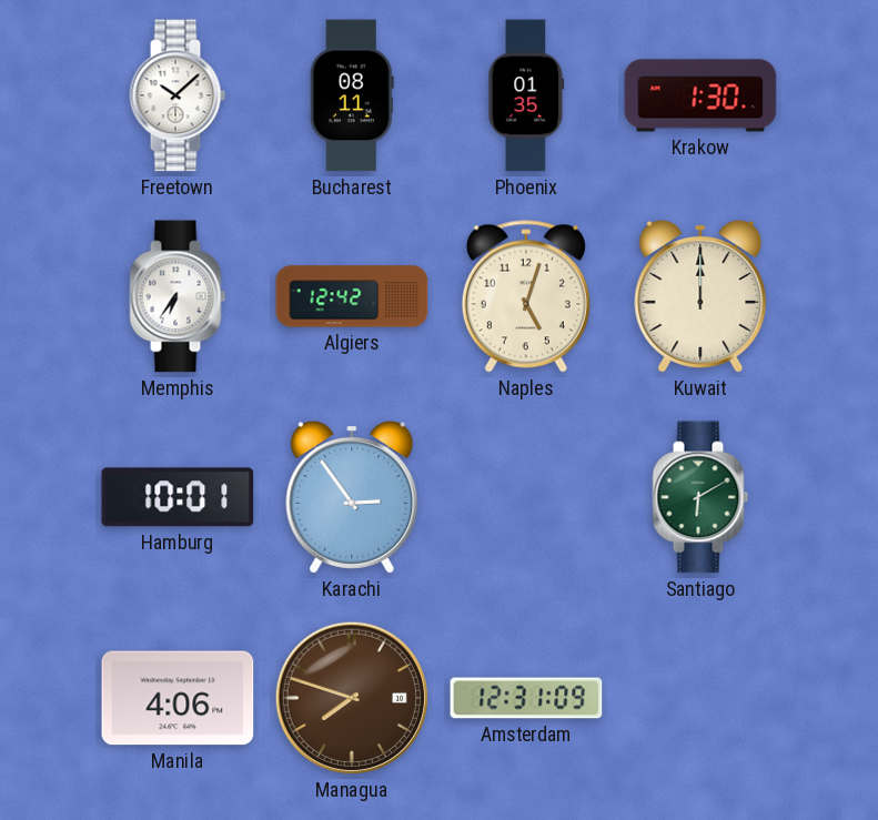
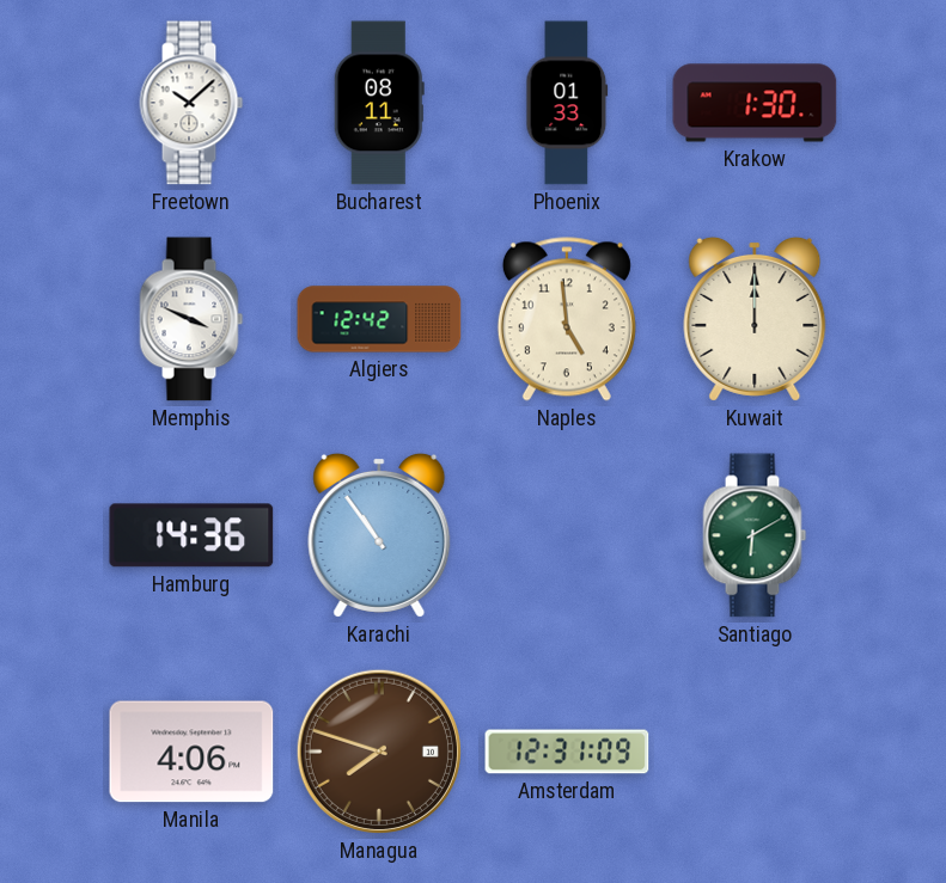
Phoenix: 01:35 -> 01:33 (567, 103)
Memphis: 6:36 -> 3:49 (191, 319)
Naples: 5:03 -> 4:59 (567, 319)
Hamburg: 10:01 -> 14:36 (191, 535)
Karachi: 2:54 -> 10:54 (379, 535)
